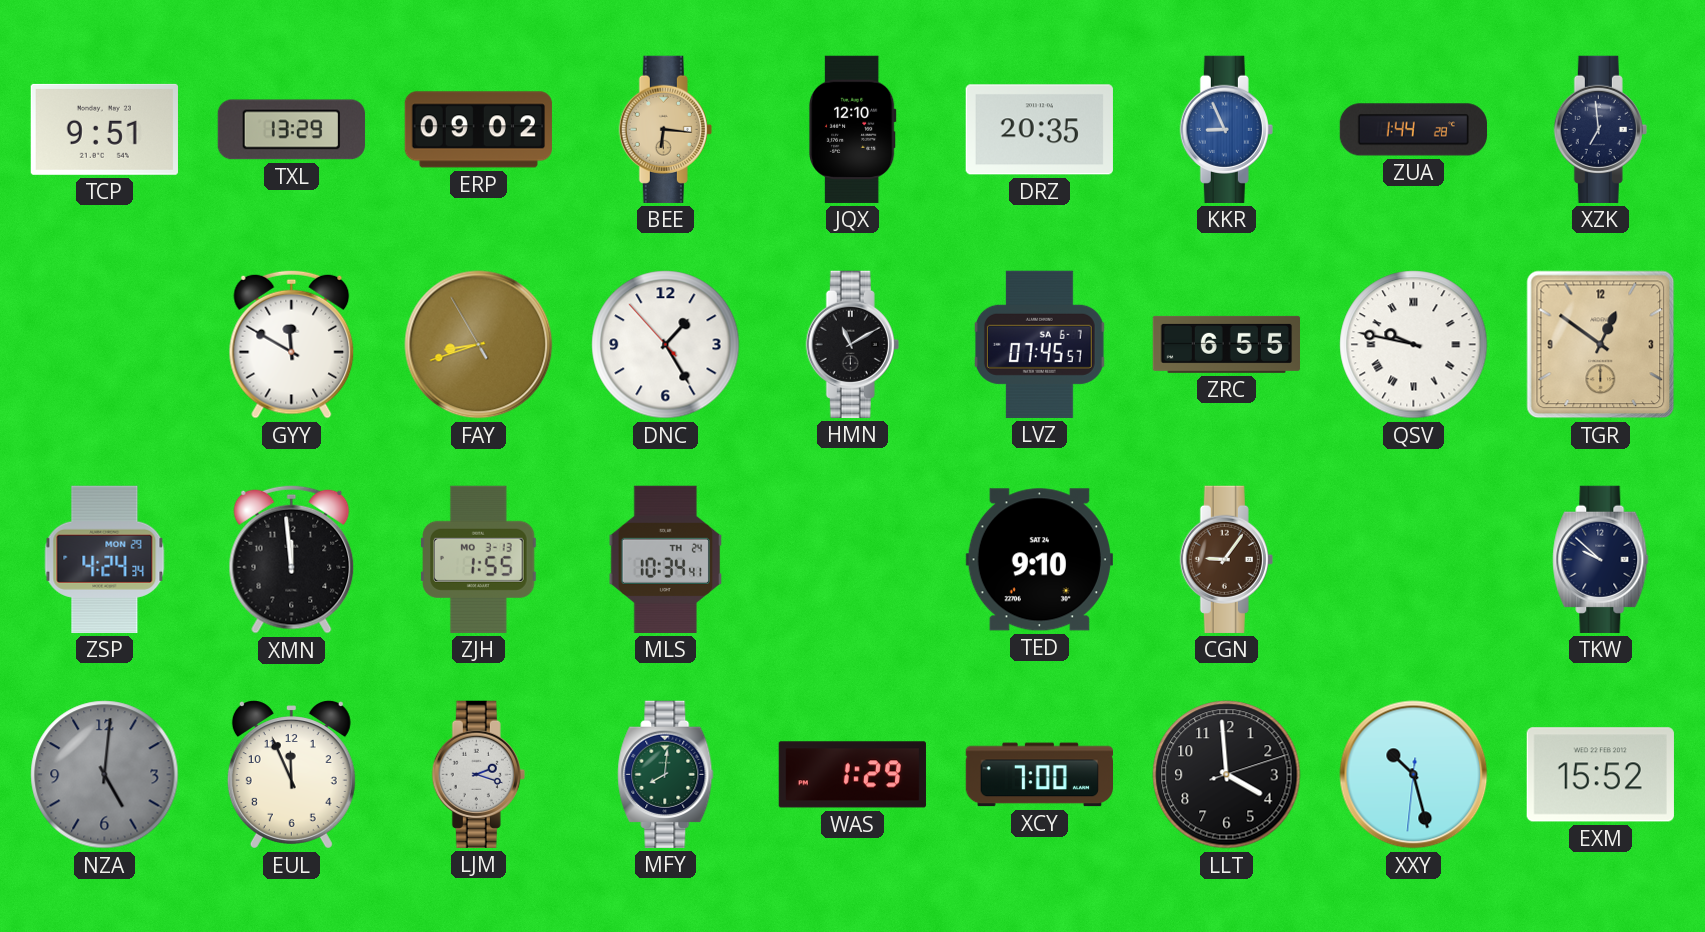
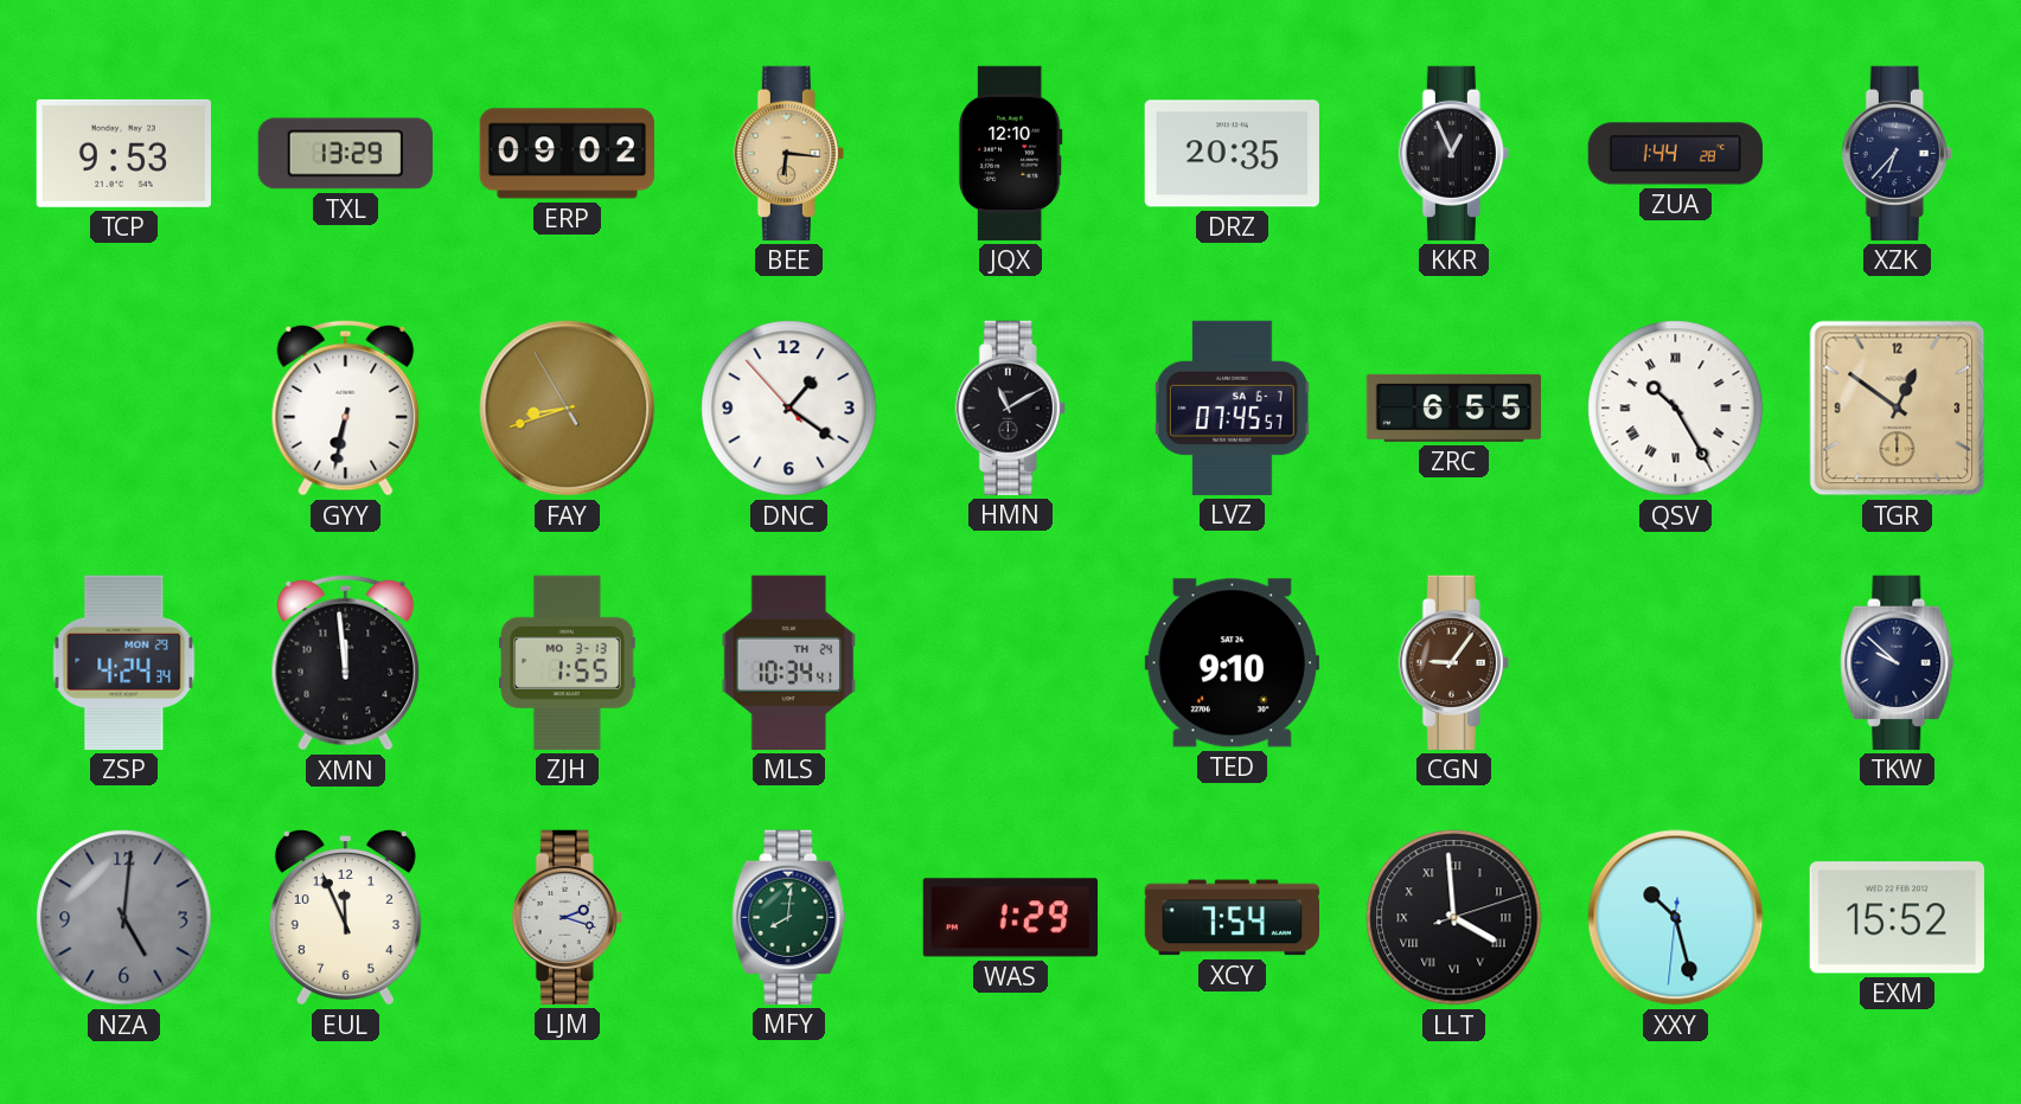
TCP: 9:51 -> 9:53 (123, 153)
KKR: 8:56 -> 12:56 (1453, 153)
KKR dial: blue -> black (1453, 153)
XZK: 6:59 -> 6:37 (1897, 153)
GYY: 11:50 -> 6:32 (346, 407)
DNC: 1:24 -> 1:20 (789, 409)
QSV: 9:47 -> 10:25 (1676, 409)
XCY: 7:00 -> 7:54 (1232, 918)
LLT numerals: Arabic -> Roman (1454, 918)
